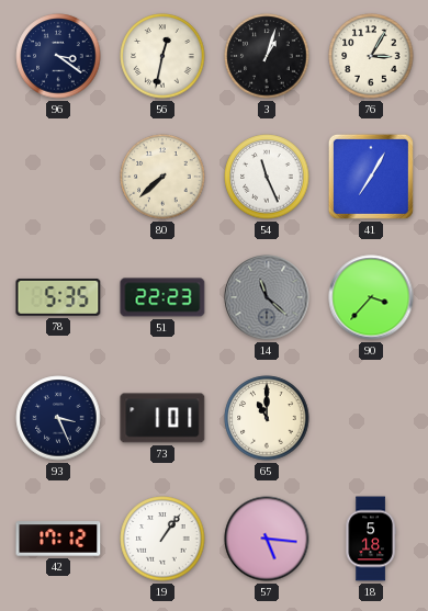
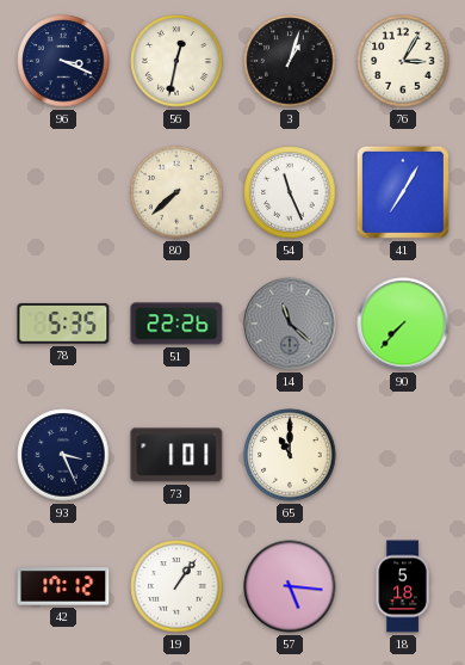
96: 3:21 -> 3:19 (63, 61)
51: 22:23 -> 22:26 (176, 324)
90: 3:37 -> 7:37 (403, 324)
